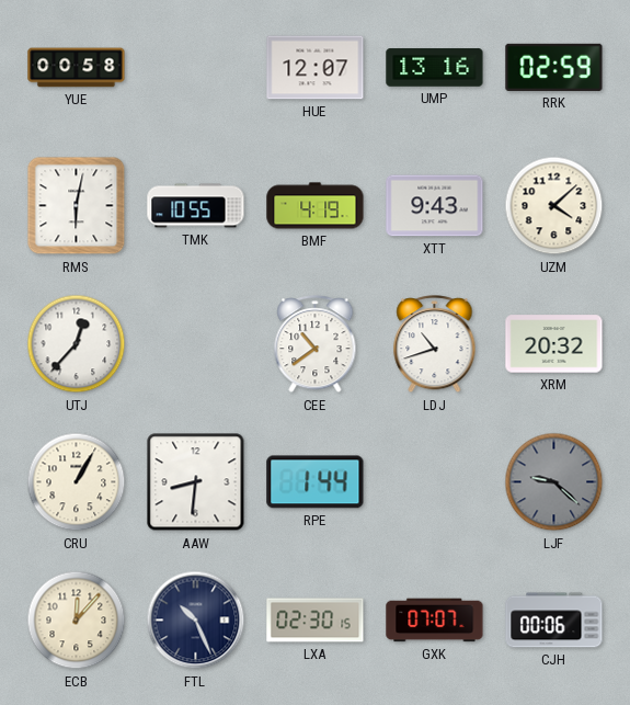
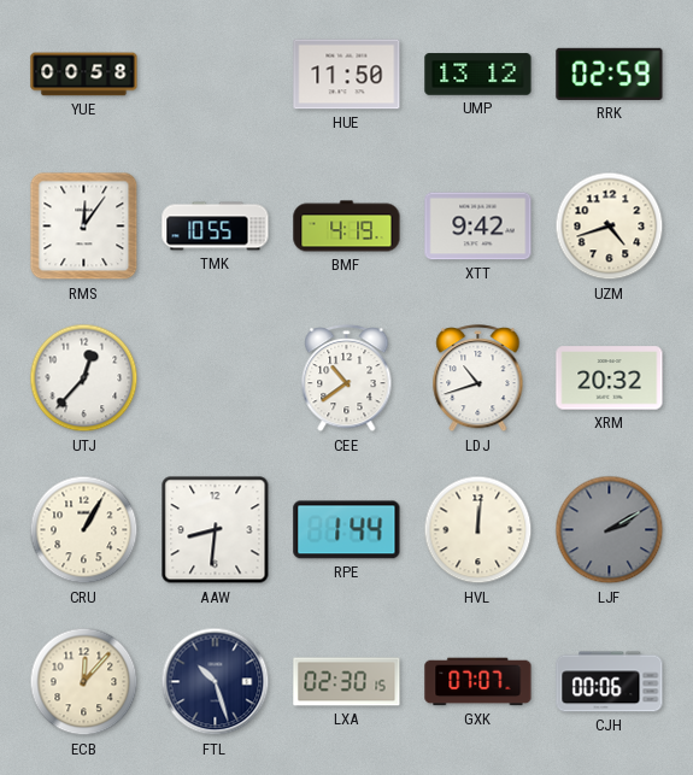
HUE: 12:07 -> 11:50 (347, 75)
UMP: 13:16 -> 13:12 (478, 75)
RMS: 6:02 -> 12:06 (84, 227)
XTT: 9:43 -> 9:42 (478, 227)
UZM: 4:08 -> 4:42 (610, 227)
HVL: none -> 12:01 (478, 530)
LJF: 9:22 -> 2:10 (610, 530)
FTL: 10:26 -> 10:27 (216, 682)
